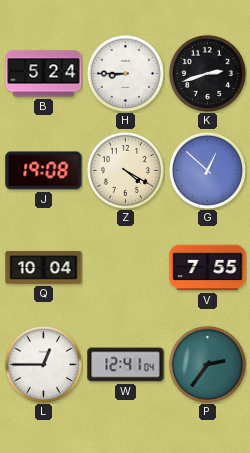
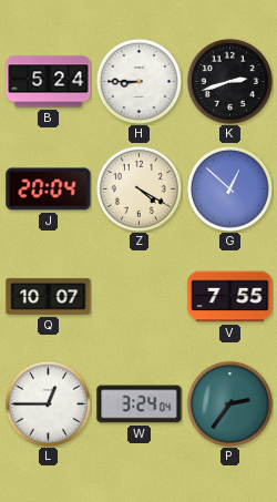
J: 19:08 -> 20:04 (49, 189)
Q: 10:04 -> 10:07 (49, 297)
W: 12:41 -> 3:24 (140, 404)
